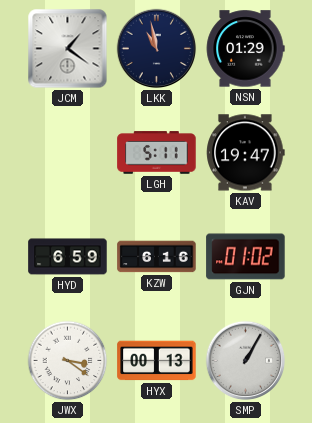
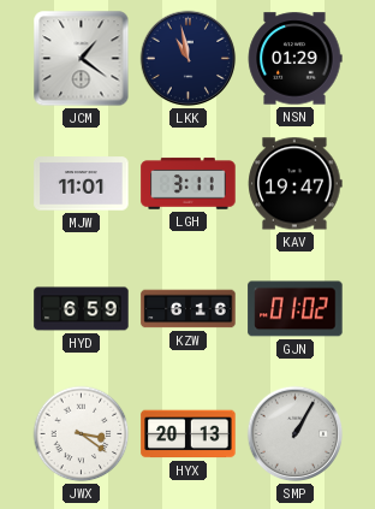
MJW: none -> 11:01 (82, 184)
LGH: 5:11 -> 3:11 (189, 184)
HYX: 00:13 -> 20:13 (189, 434)
